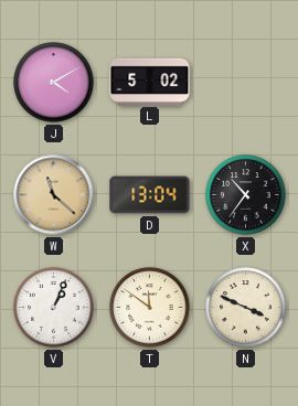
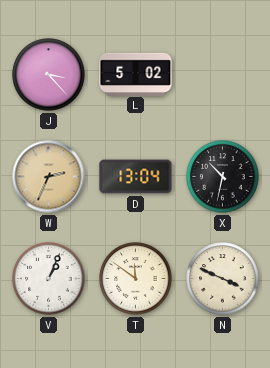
J: 4:10 -> 3:23 (49, 75)
W: 11:22 -> 2:34 (49, 177)
X: 10:36 -> 10:32 (223, 177)
